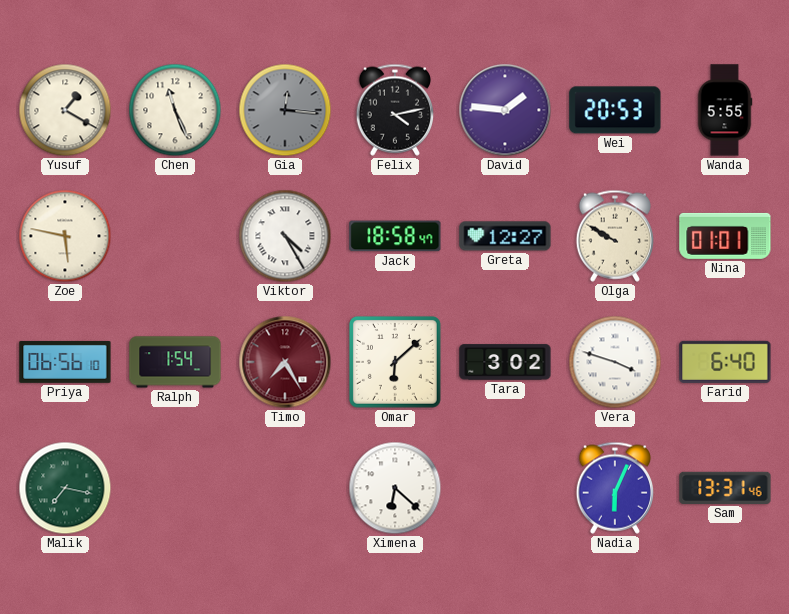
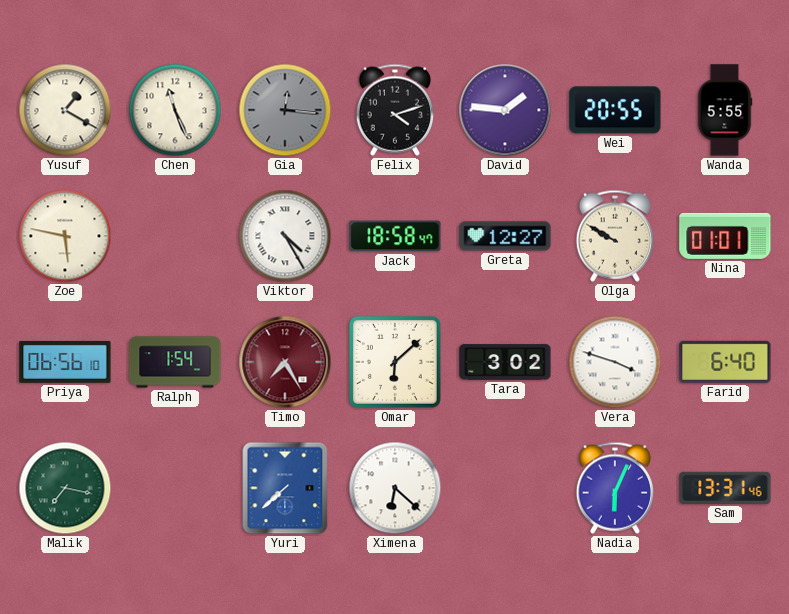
Felix: 4:13 -> 4:12 (394, 110)
Wei: 20:53 -> 20:55 (615, 110)
Yuri: none -> 7:38 (285, 488)
